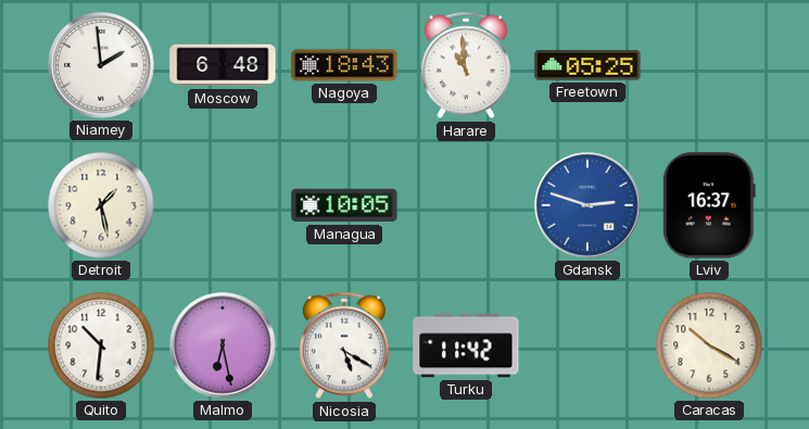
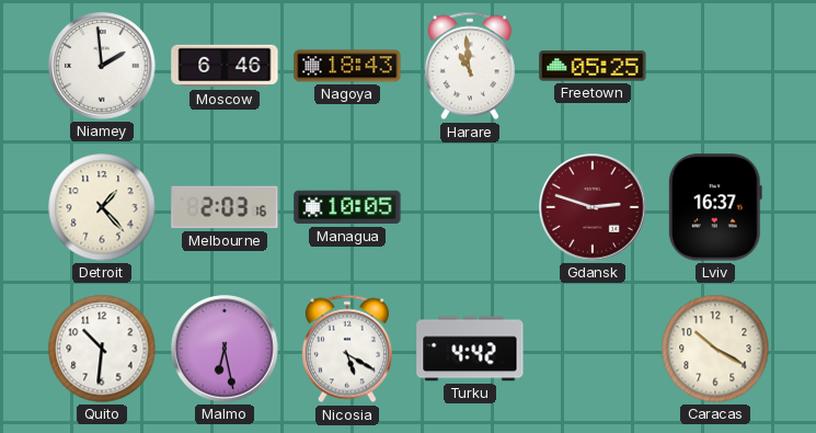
Moscow: 6:48 -> 6:46 (225, 66)
Detroit: 1:28 -> 1:23 (102, 207)
Melbourne: none -> 2:03 (225, 207)
Gdansk dial: blue -> burgundy (593, 207)
Turku: 11:42 -> 4:42 (470, 349)
